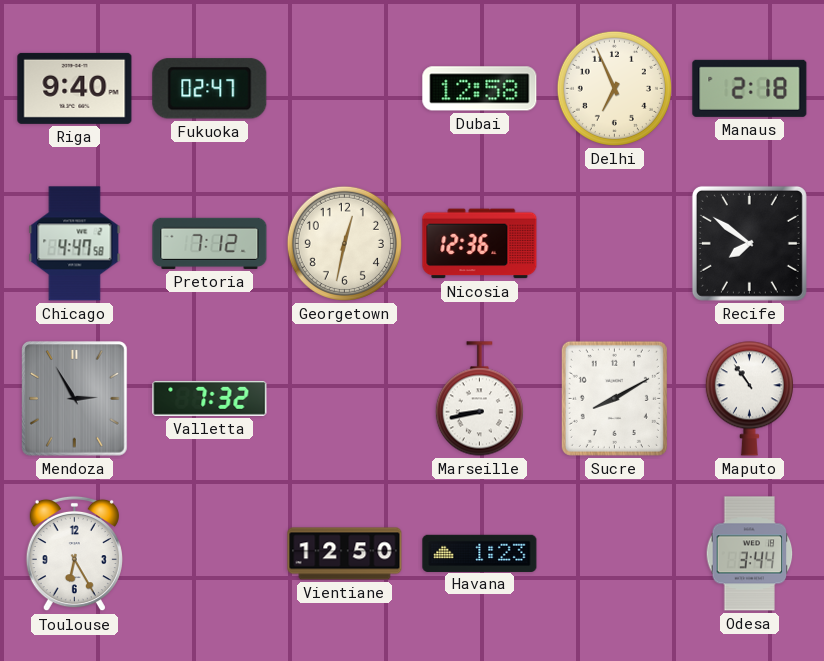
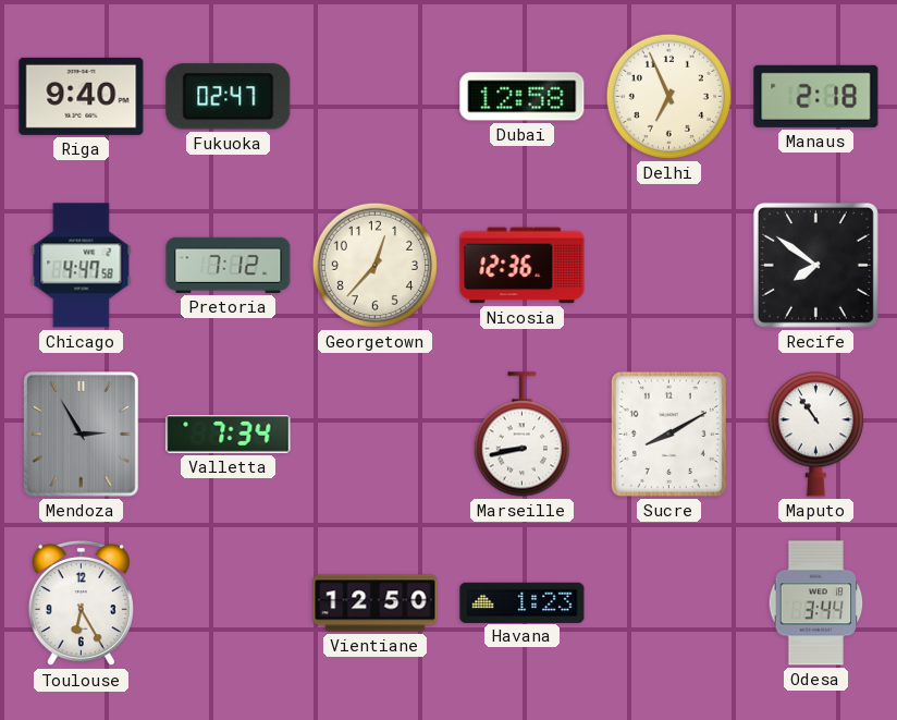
Georgetown: 12:32 -> 12:37 (374, 265)
Valletta: 7:32 -> 7:34 (229, 434)
